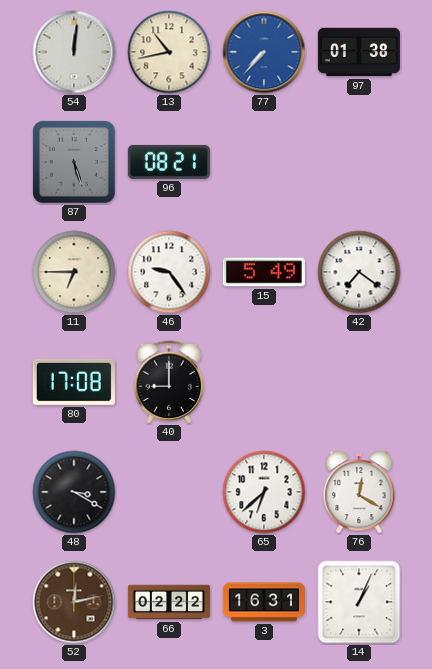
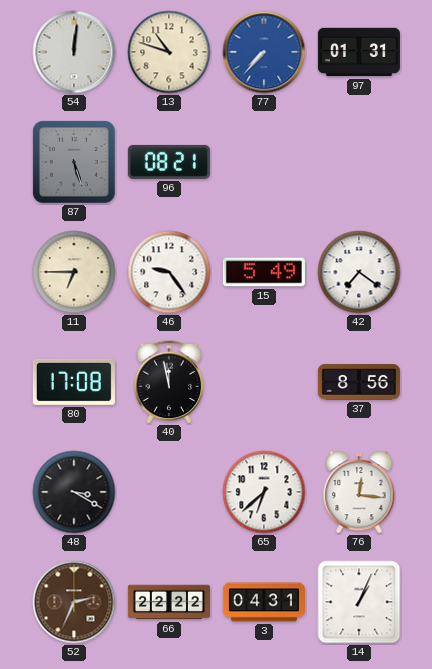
13: 10:43 -> 10:48 (169, 52)
97: 01:38 -> 01:31 (359, 52)
40: 9:00 -> 11:58 (169, 382)
37: none -> 8:56 (359, 382)
76: 12:20 -> 12:16 (359, 492)
52: 12:13 -> 2:34 (74, 602)
66: 02:22 -> 22:22 (169, 602)
3: 16:31 -> 04:31 (264, 602)
